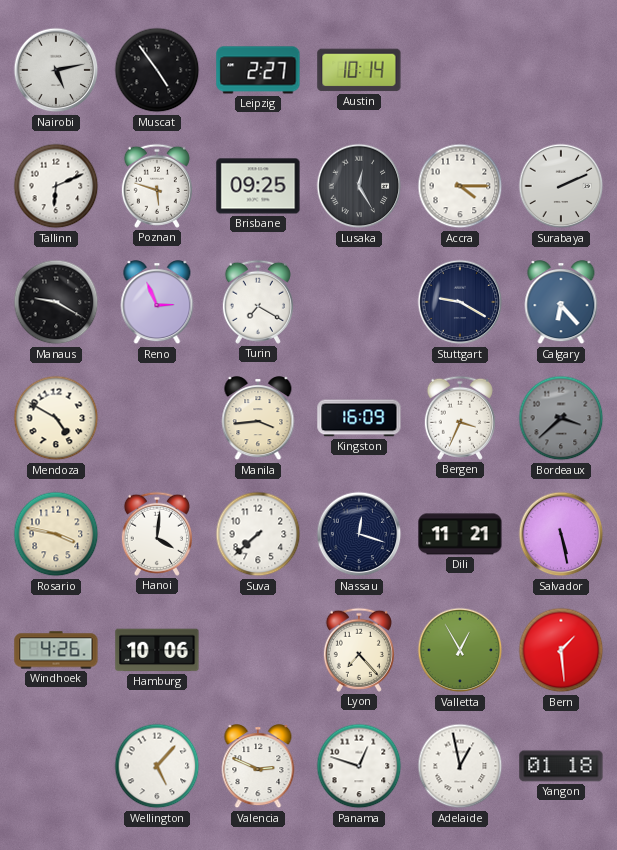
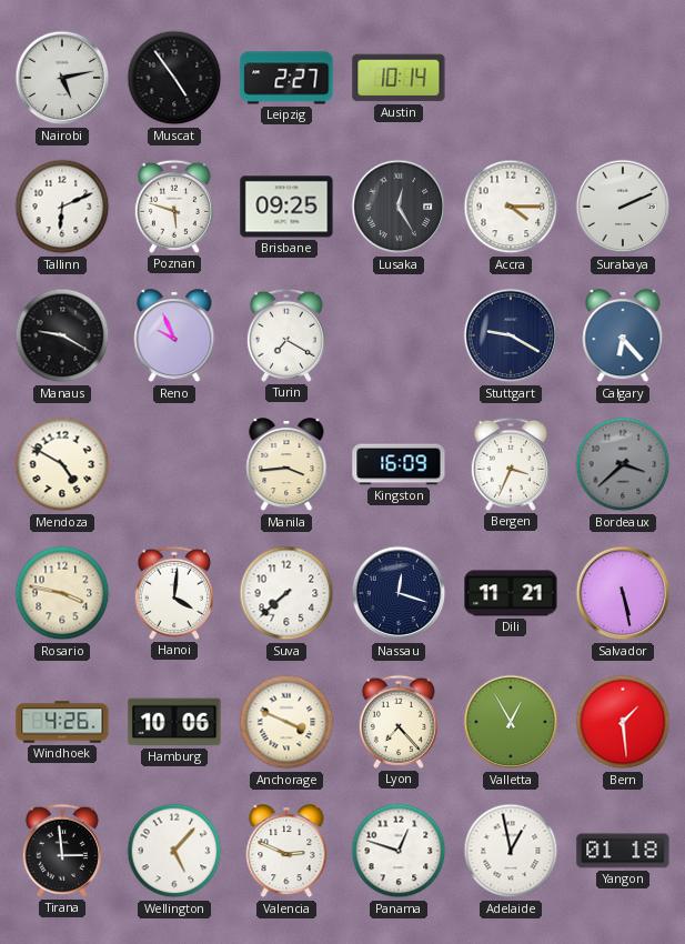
Reno: 2:56 -> 9:56 (174, 337)
Anchorage: none -> 3:49 (286, 722)
Tirana: none -> 2:59 (62, 851)
